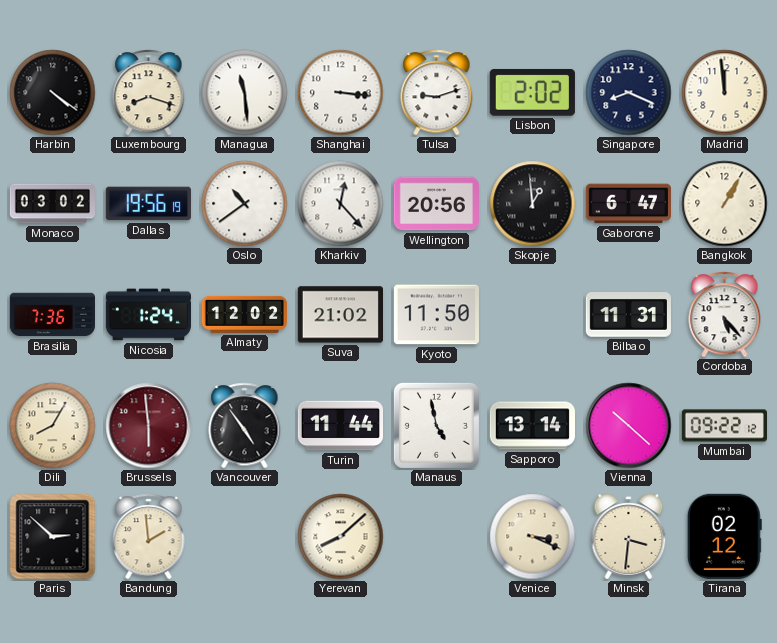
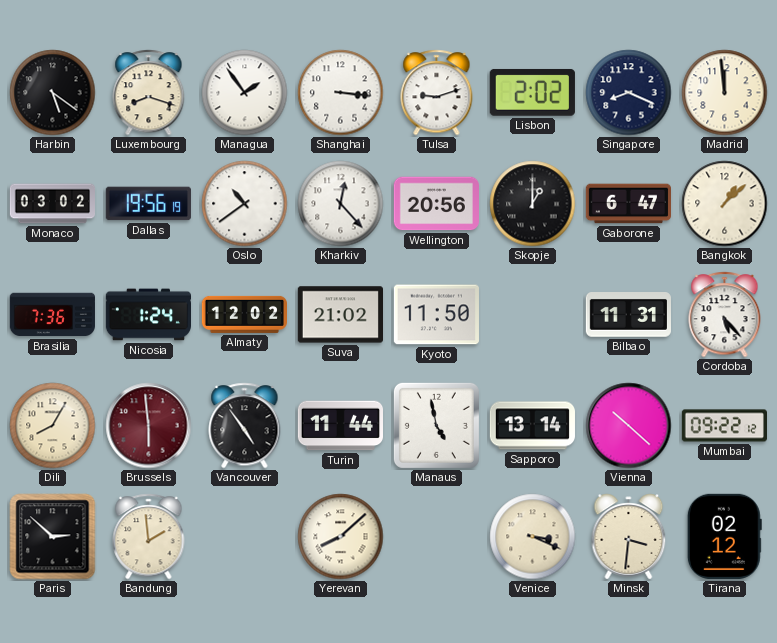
Harbin: 4:21 -> 5:21 (53, 93)
Managua: 11:29 -> 1:54 (245, 93)
Skopje: 12:59 -> 1:00 (533, 204)
Bangkok: 1:05 -> 1:08 (725, 204)
